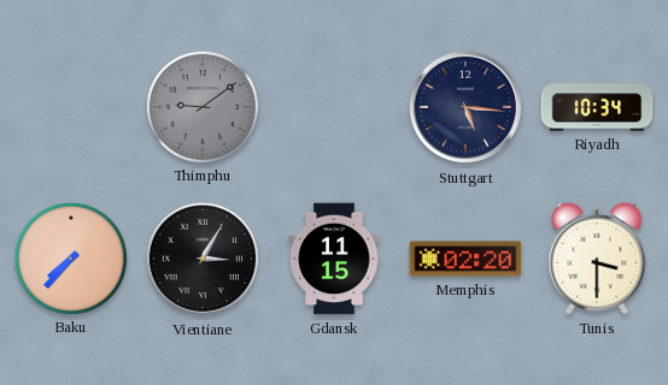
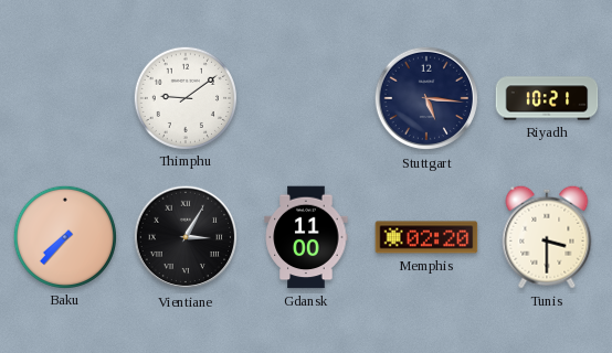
Thimphu dial: grey -> white (184, 97)
Riyadh: 10:34 -> 10:21 (547, 98)
Gdansk: 11:15 -> 11:00 (306, 237)
